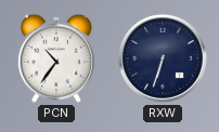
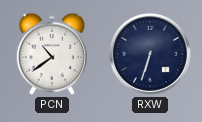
PCN: 10:36 -> 10:39 (52, 54)
